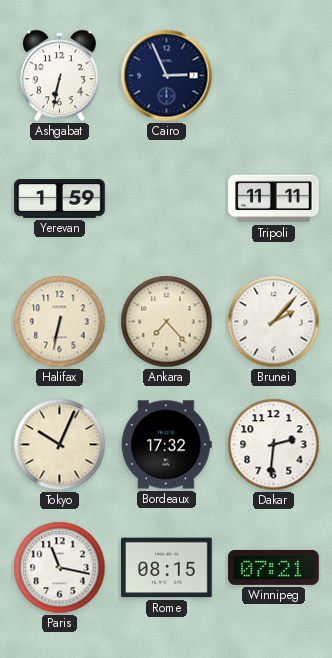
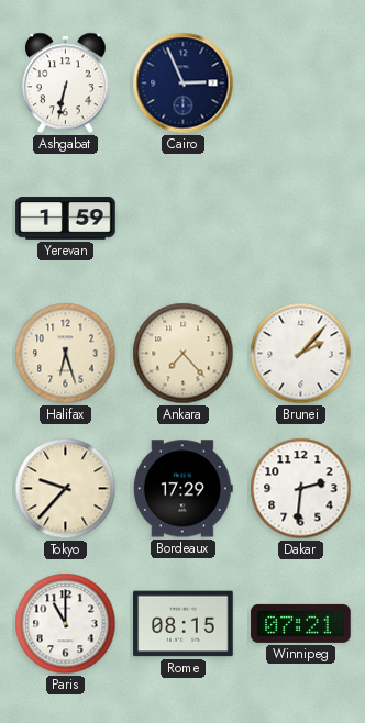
Tripoli: 11:11 -> none (274, 199)
Halifax: 6:32 -> 6:27 (66, 354)
Tokyo: 10:04 -> 9:37 (66, 489)
Bordeaux: 17:32 -> 17:29 (182, 489)
Paris: 11:17 -> 11:00 (66, 624)
